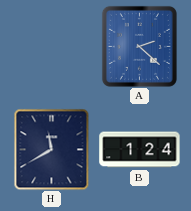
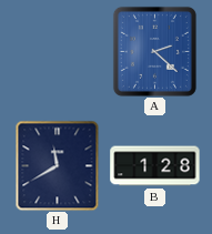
B: 1:24 -> 1:28 (155, 166)
